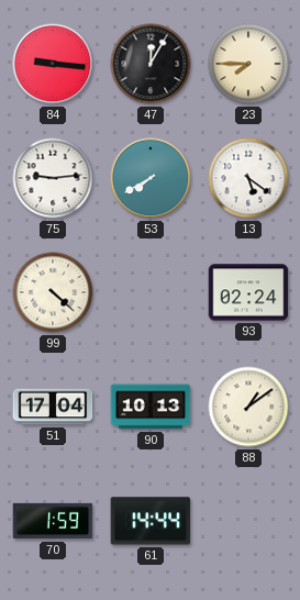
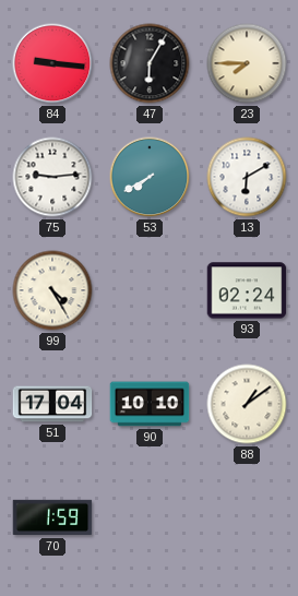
47: 12:05 -> 6:05 (150, 63)
13: 5:21 -> 6:10 (247, 177)
99: 4:22 -> 4:25 (52, 290)
90: 10:13 -> 10:10 (150, 404)
61: 14:44 -> none (151, 521)
